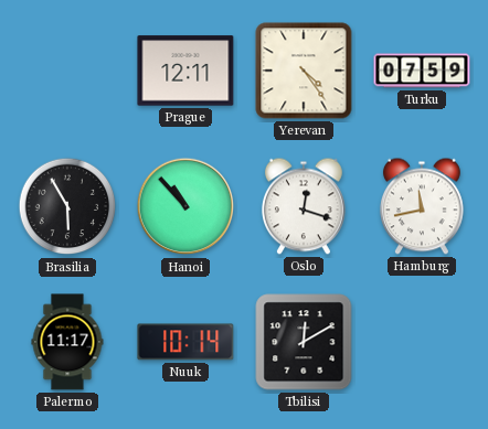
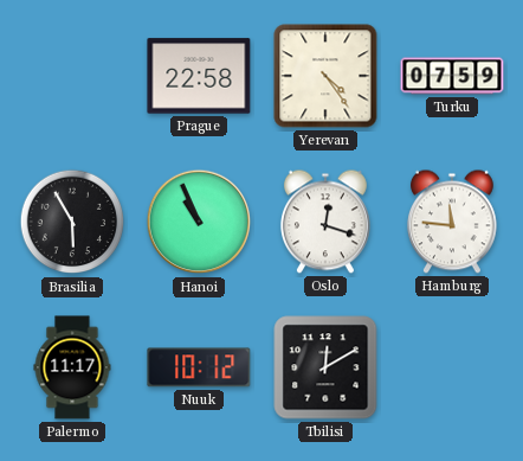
Prague: 12:11 -> 22:58 (199, 76)
Hanoi: 10:53 -> 10:56 (199, 222)
Hamburg: 11:43 -> 11:46 (452, 222)
Nuuk: 10:14 -> 10:12 (199, 367)
